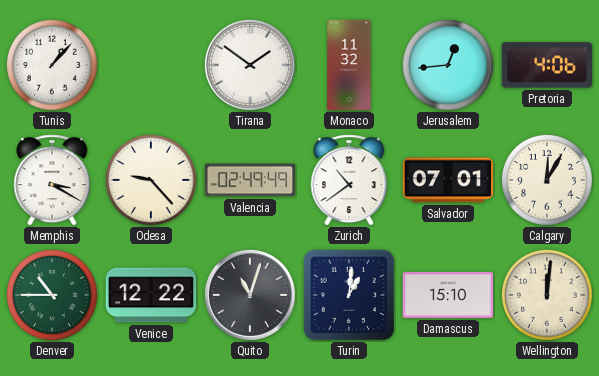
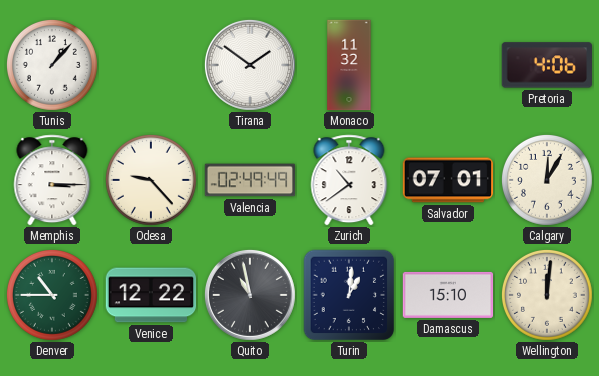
Jerusalem: 12:44 -> none (448, 65)
Memphis: 3:20 -> 3:15 (52, 180)
Quito: 11:03 -> 10:58 (250, 295)
